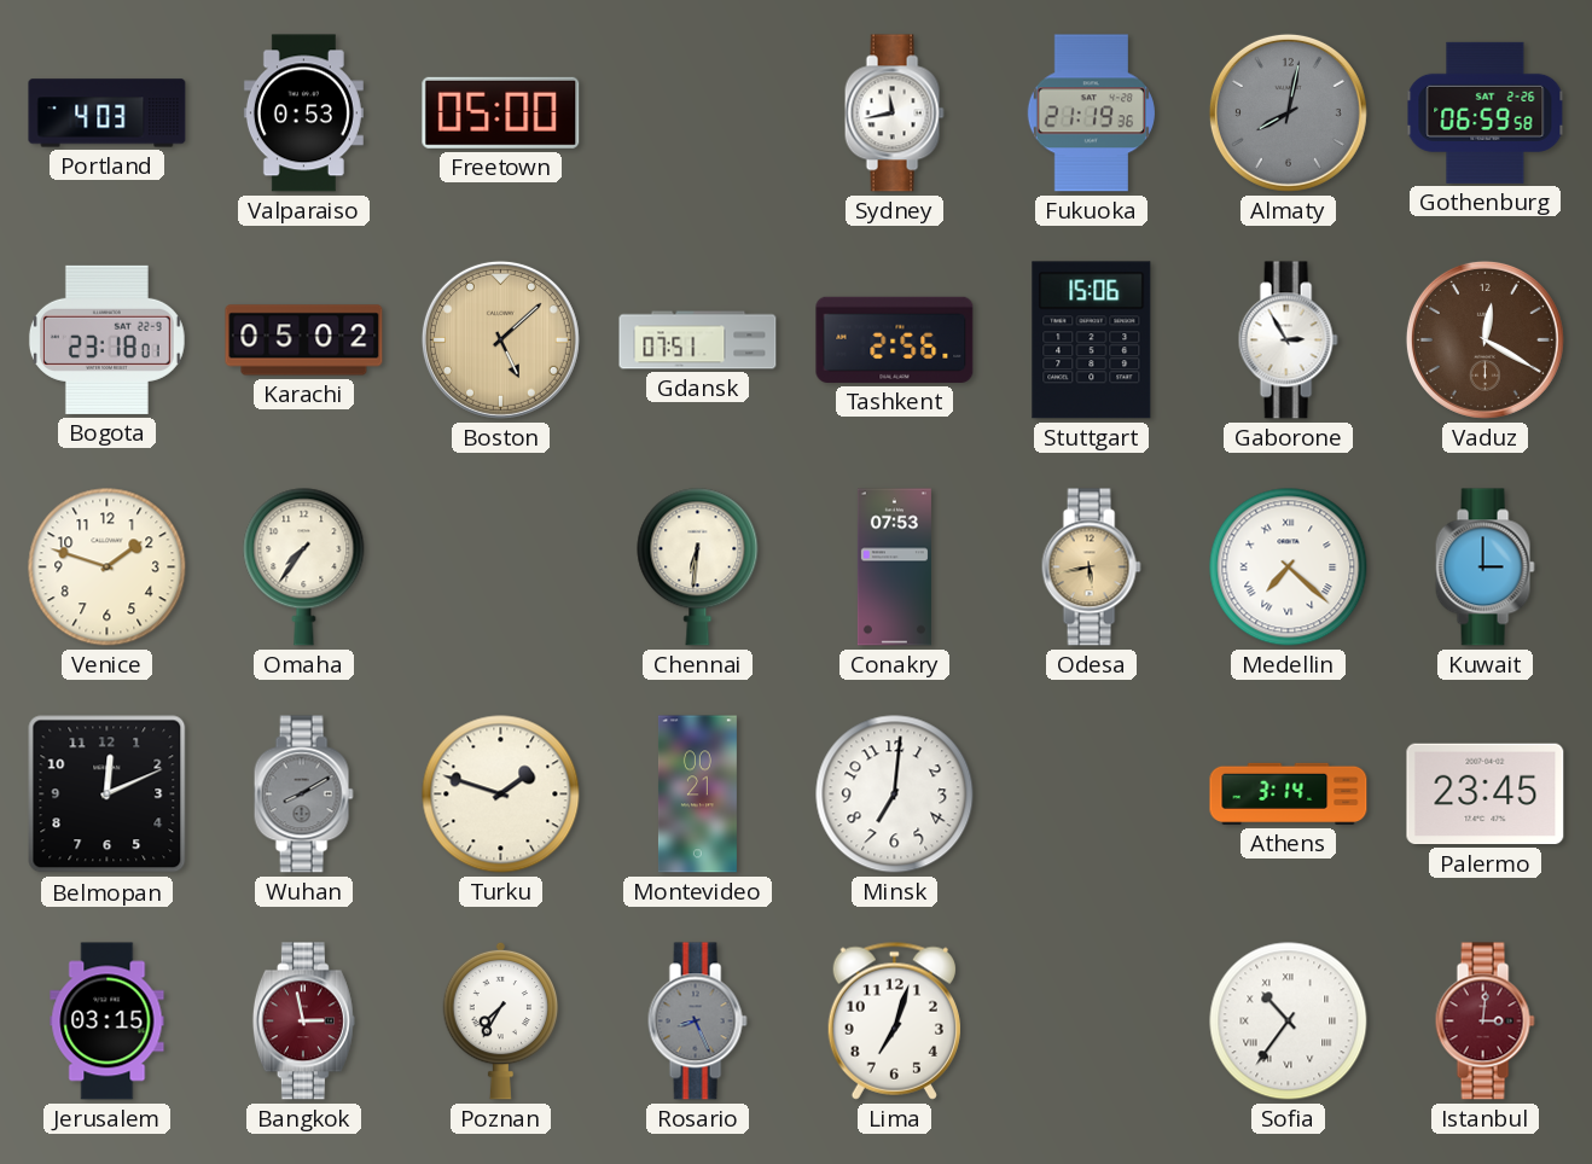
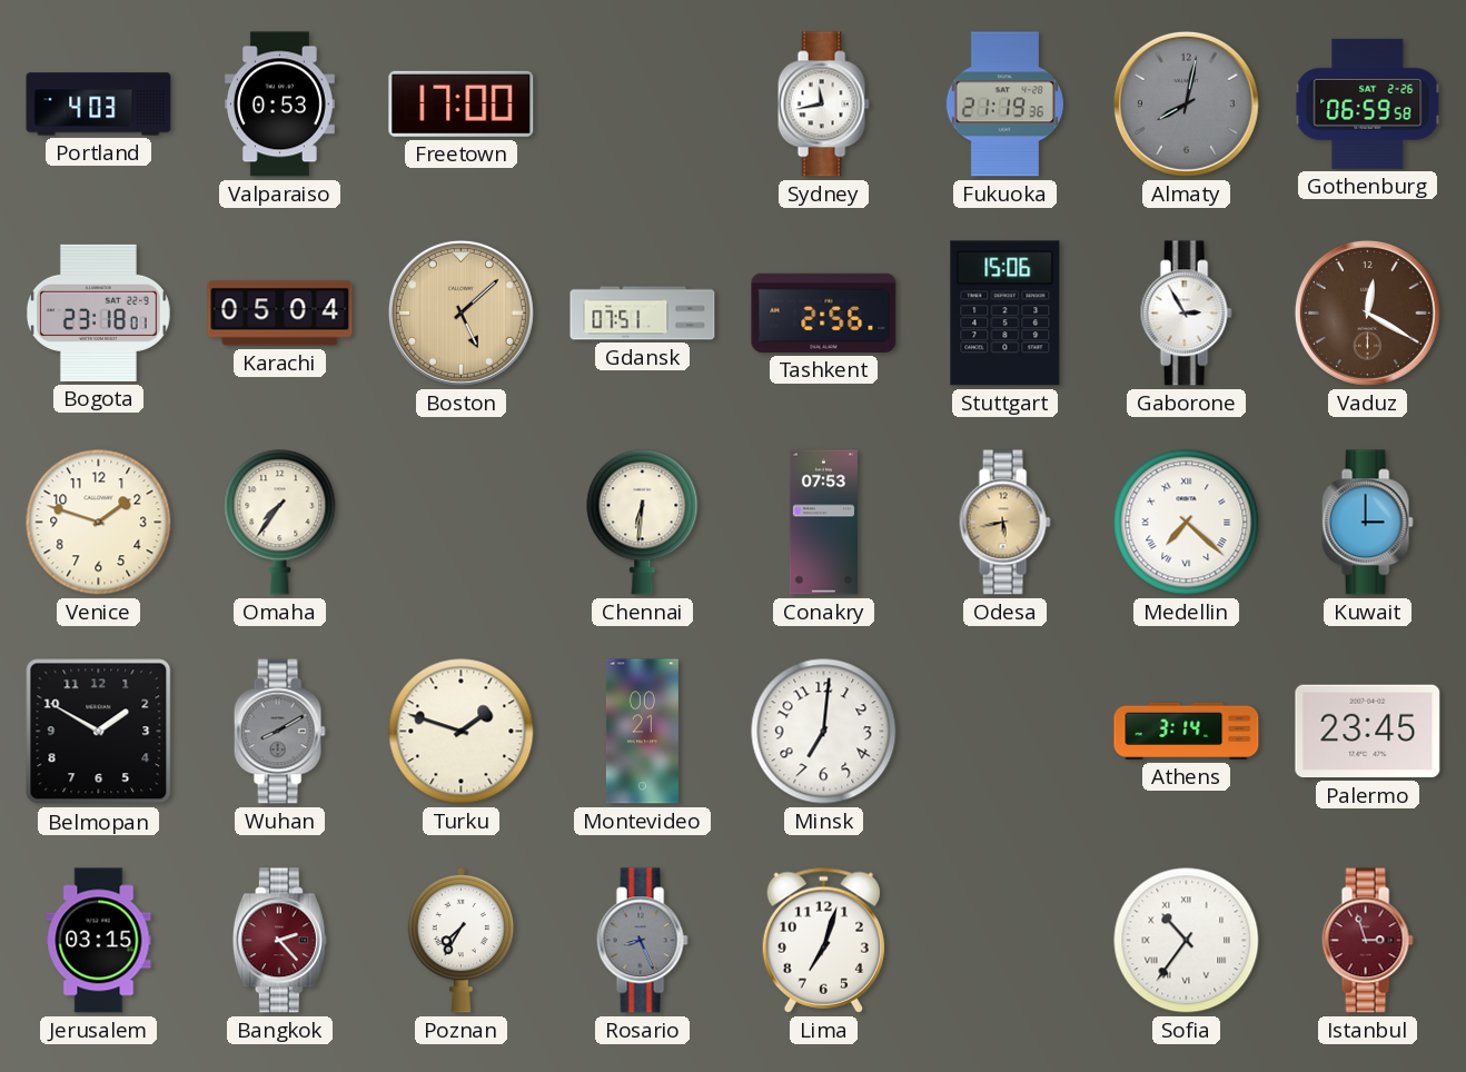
Freetown: 05:00 -> 17:00 (462, 103)
Karachi: 05:02 -> 05:04 (280, 314)
Belmopan: 12:11 -> 1:50 (99, 732)
Bangkok: 2:58 -> 2:23 (279, 941)
Istanbul: 3:01 -> 2:57 (1367, 941)
